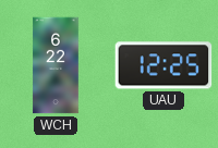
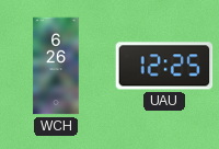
WCH: 6:22 -> 6:26 (56, 66)
